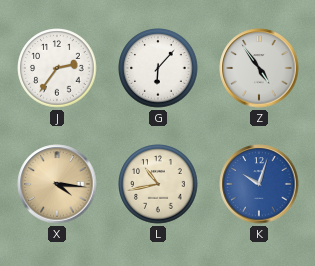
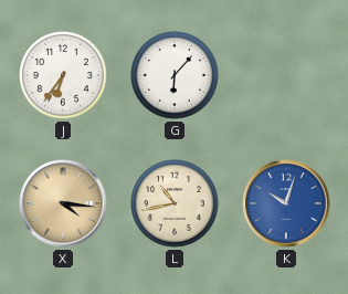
J: 2:36 -> 6:36 (63, 75)
Z: 4:54 -> none (259, 68)
